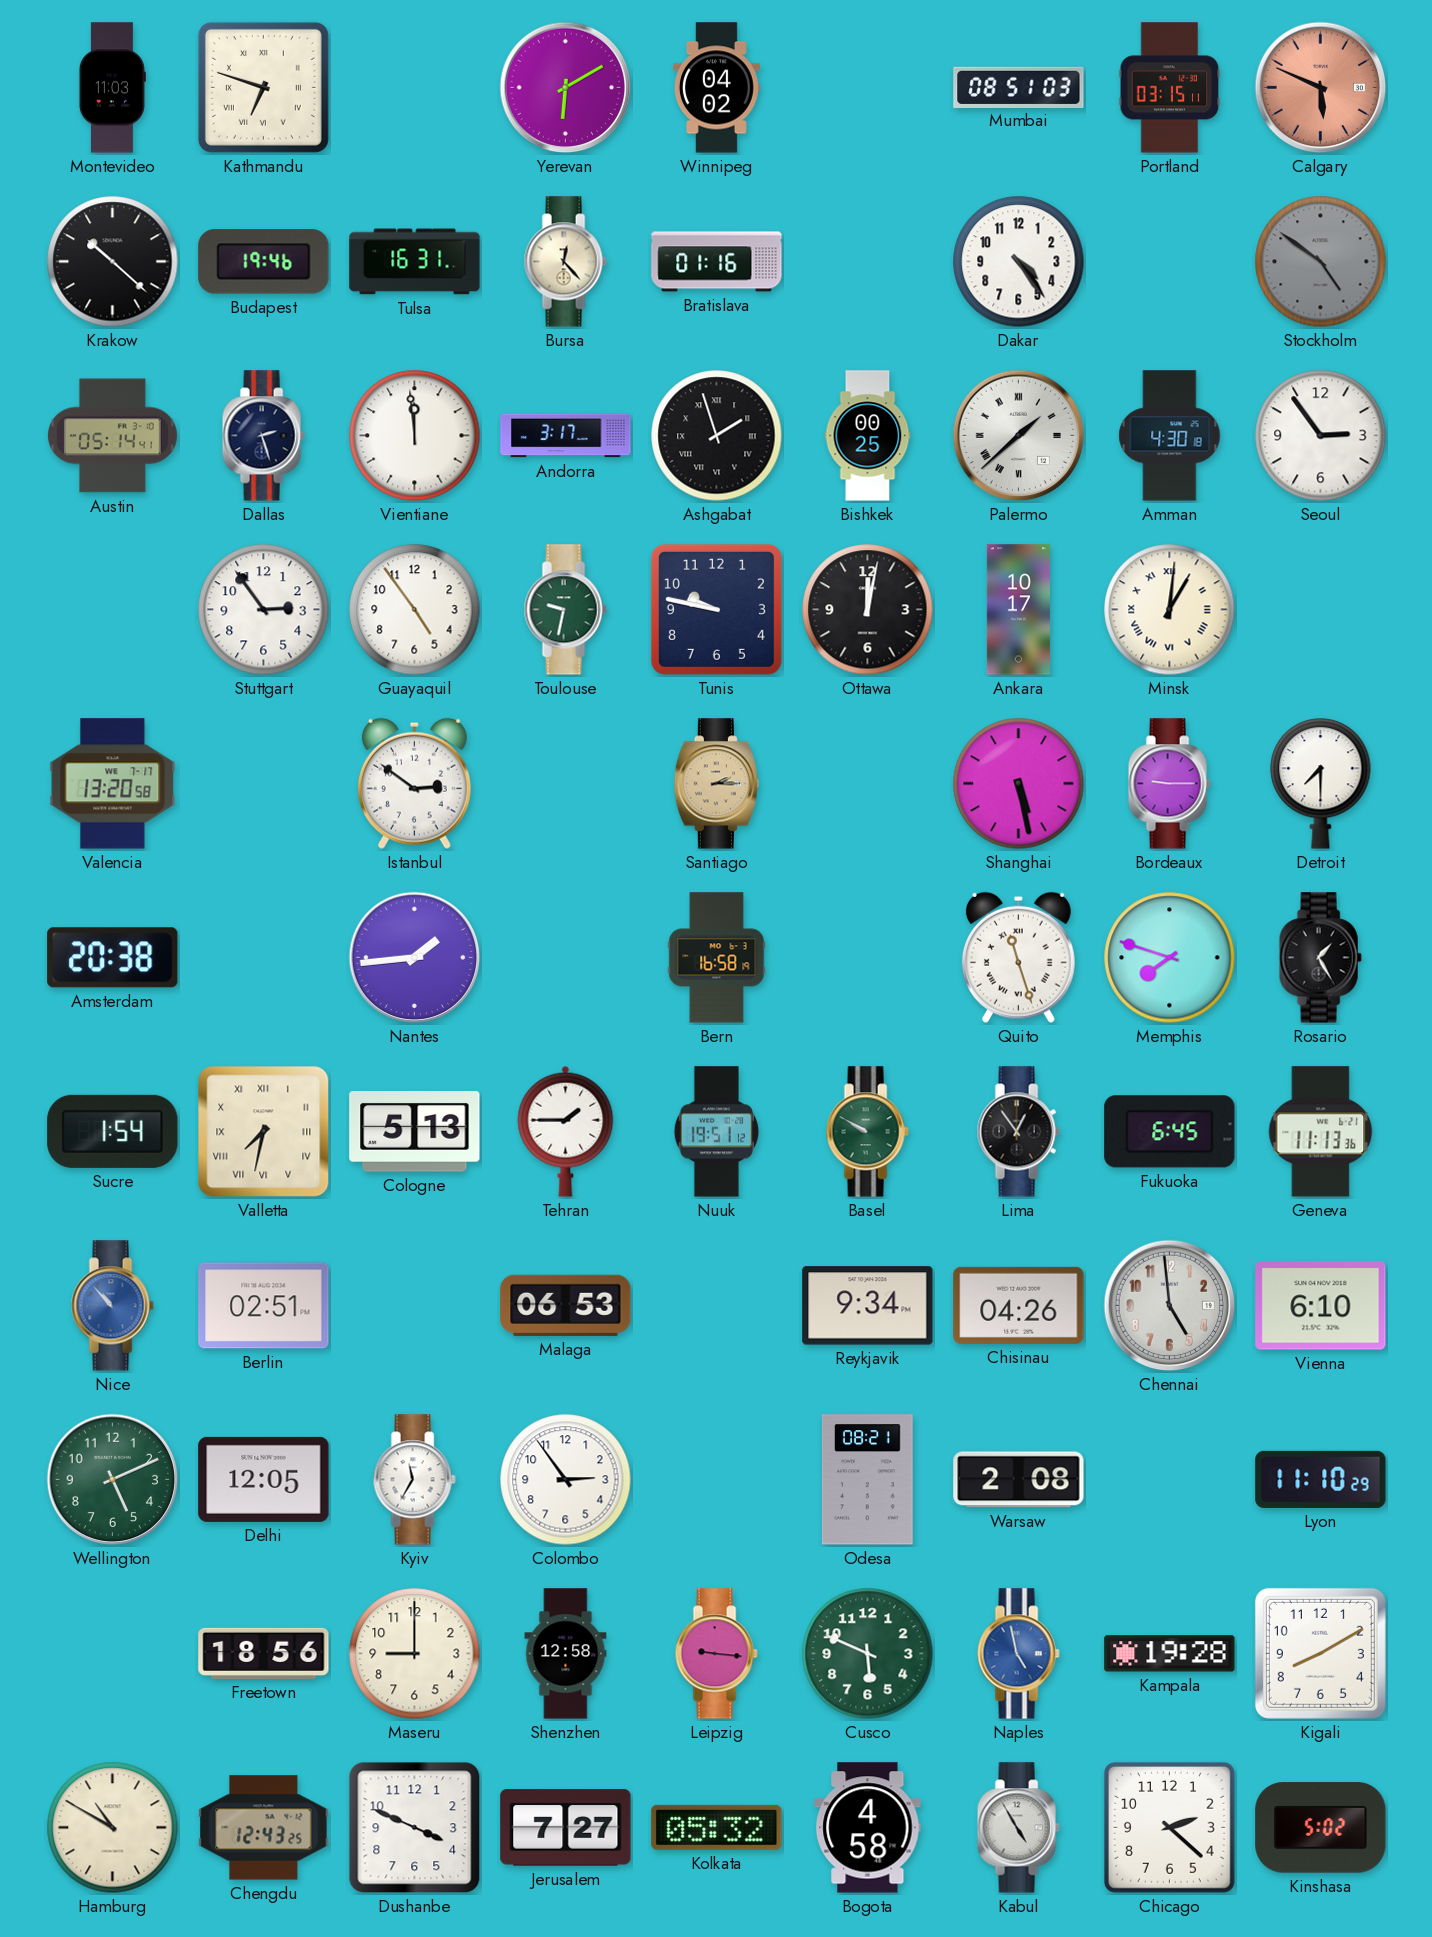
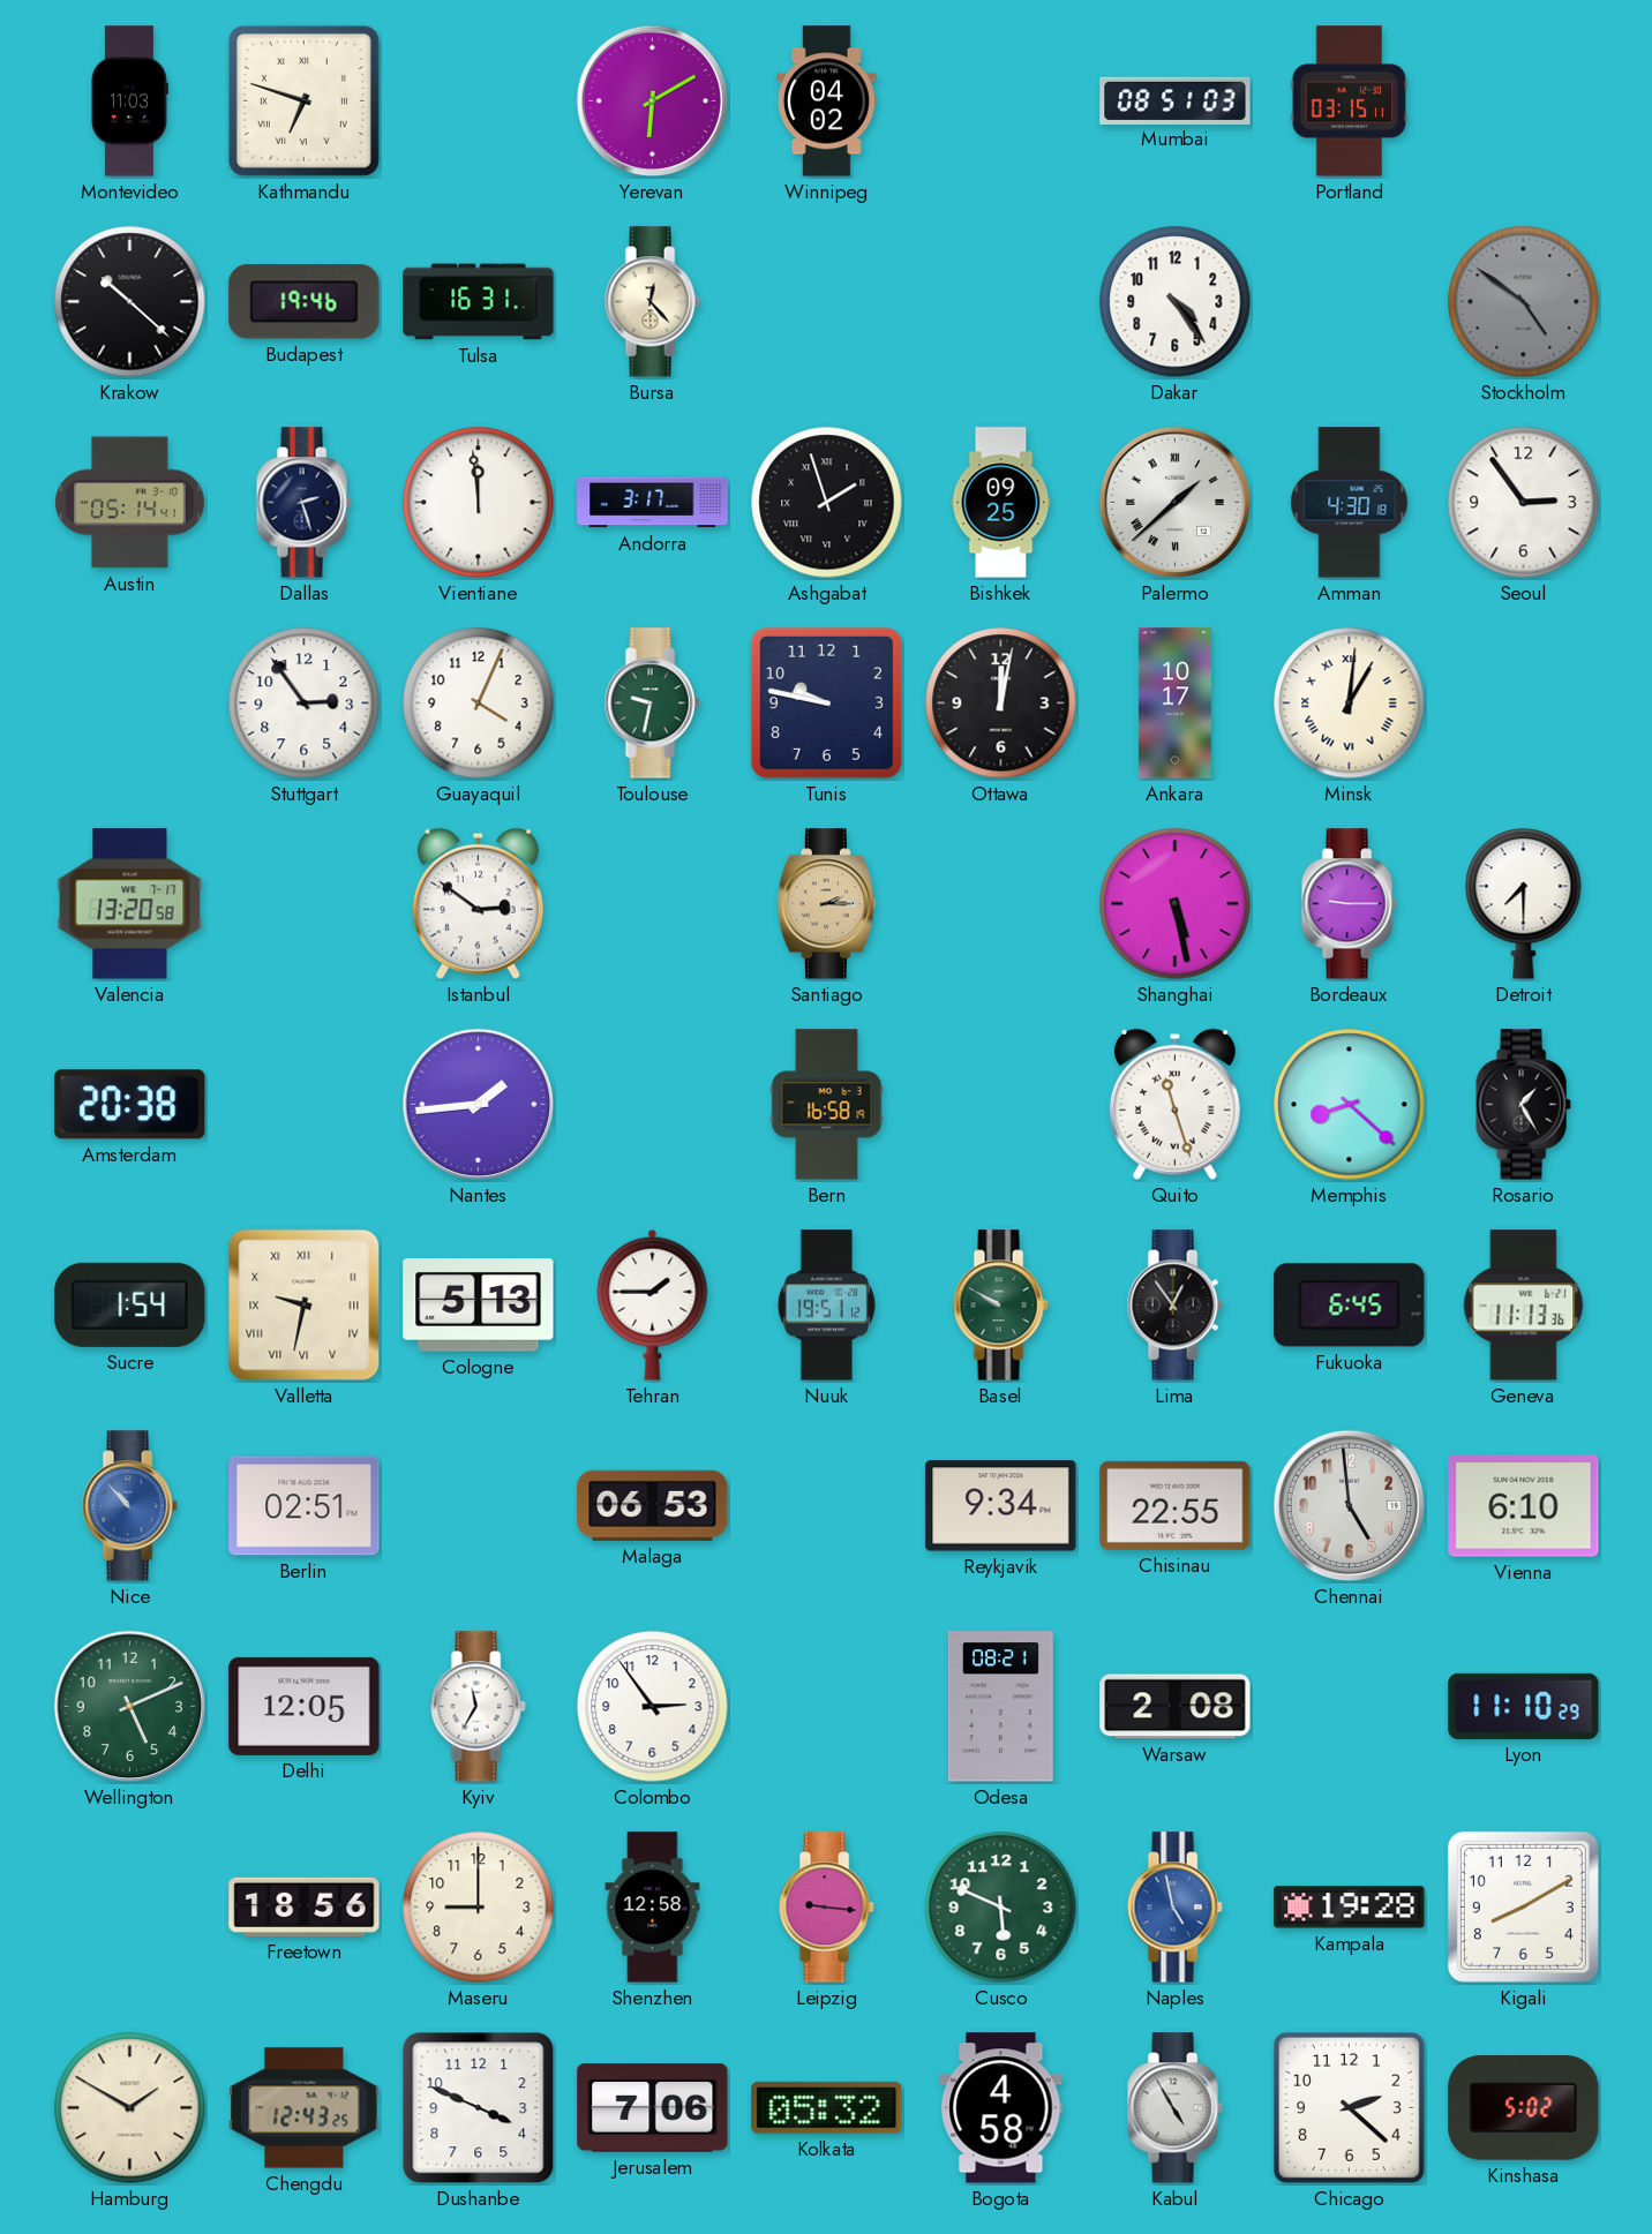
Calgary: 5:49 -> none (1321, 88)
Bratislava: 01:16 -> none (717, 262)
Bishkek: 00:25 -> 09:25 (1001, 503)
Guayaquil: 4:54 -> 4:04 (479, 704)
Memphis: 7:48 -> 8:22 (1350, 1105)
Valletta: 7:32 -> 9:32 (305, 1306)
Chisinau: 04:26 -> 22:55 (1176, 1505)
Hamburg: 10:50 -> 1:50 (130, 2108)
Jerusalem: 7:27 -> 7:06 (653, 2108)
